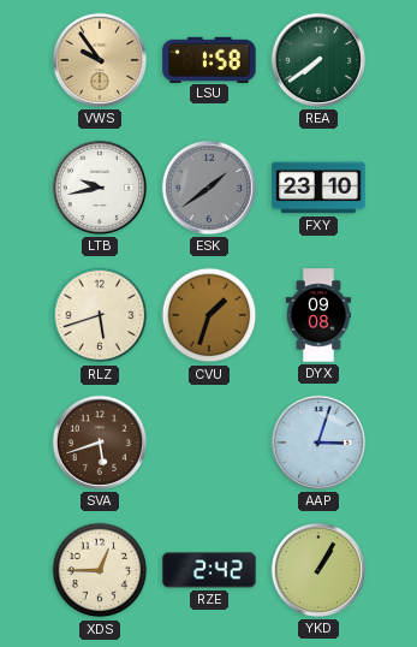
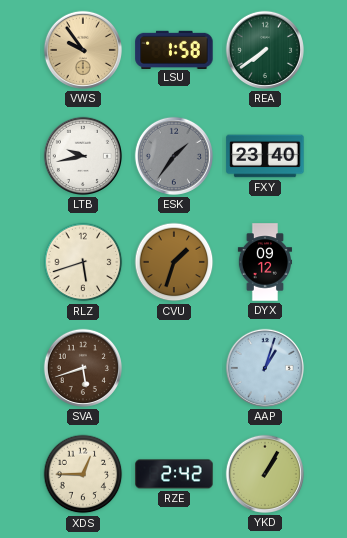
ESK: 1:39 -> 1:36 (174, 156)
FXY: 23:10 -> 23:40 (265, 156)
DYX: 09:08 -> 09:12 (264, 262)
AAP: 3:03 -> 1:03 (265, 368)
